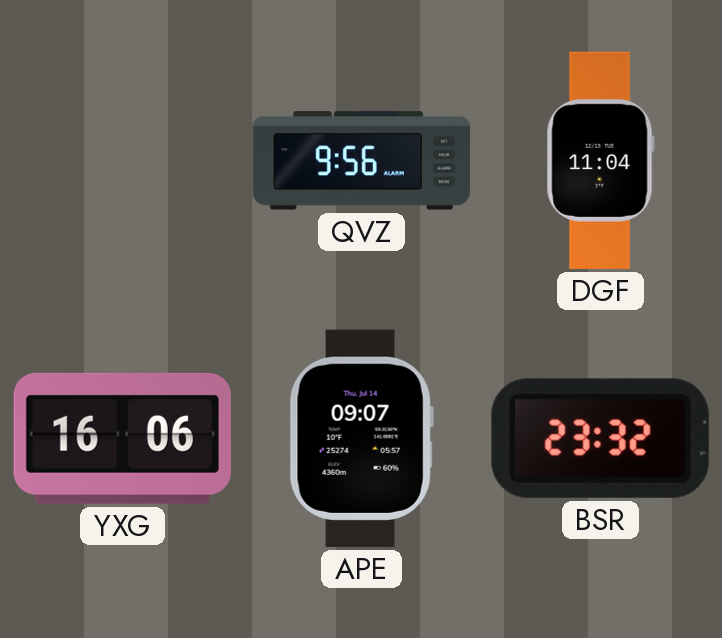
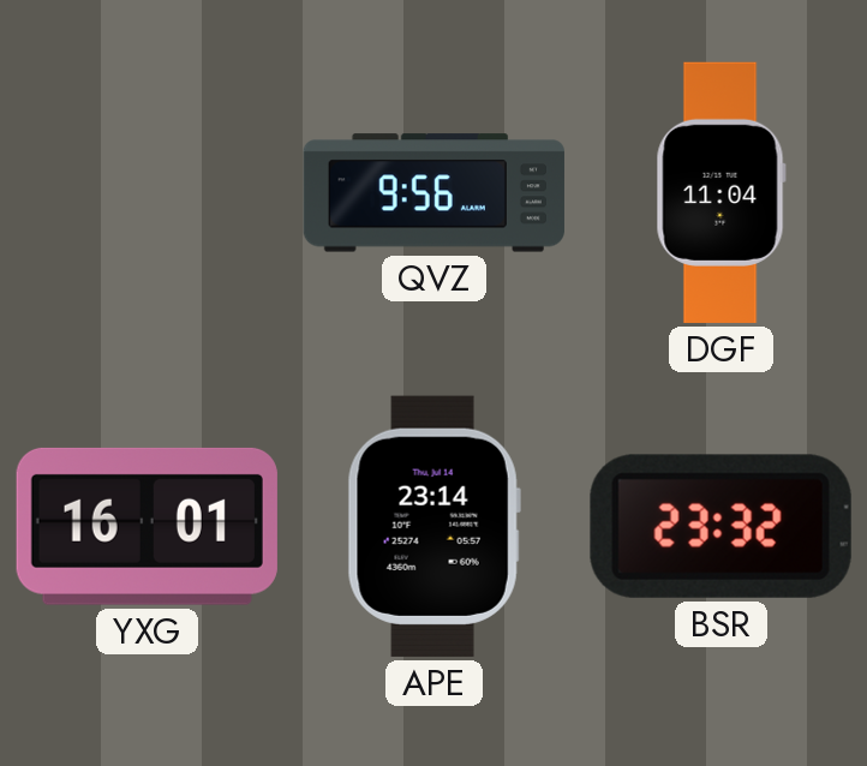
YXG: 16:06 -> 16:01 (147, 526)
APE: 09:07 -> 23:14 (433, 526)
